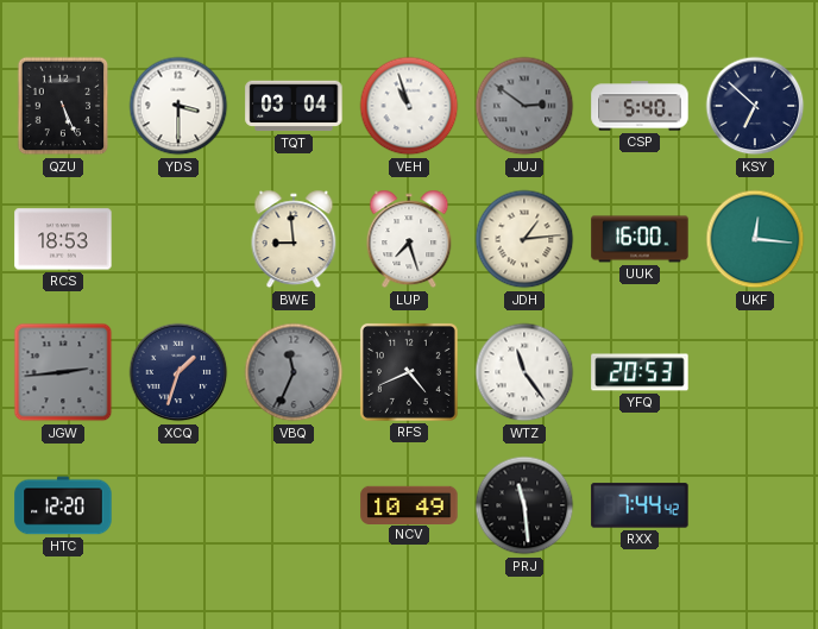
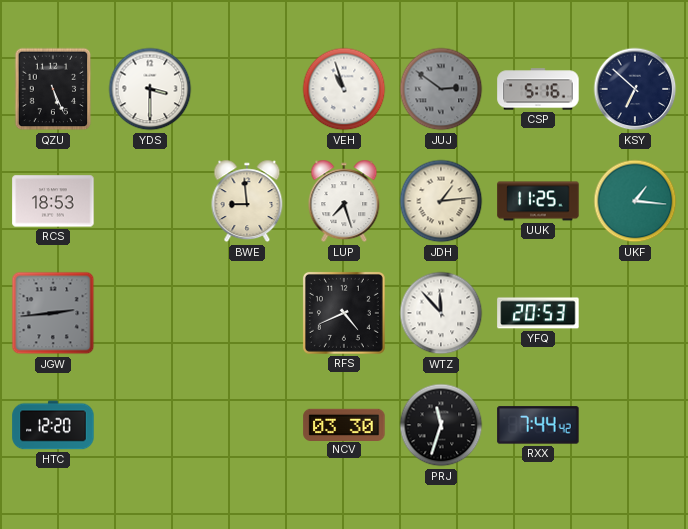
TQT: 03:04 -> none (294, 106)
CSP: 5:40 -> 5:16 (538, 89)
UUK: 16:00 -> 11:25 (538, 201)
UKF: 12:16 -> 1:16 (635, 201)
XCQ: 1:33 -> none (178, 372)
VBQ: 11:34 -> none (294, 372)
WTZ: 11:24 -> 11:53 (441, 313)
NCV: 10:49 -> 03:30 (344, 424)
PRJ: 11:29 -> 11:33 (441, 425)
